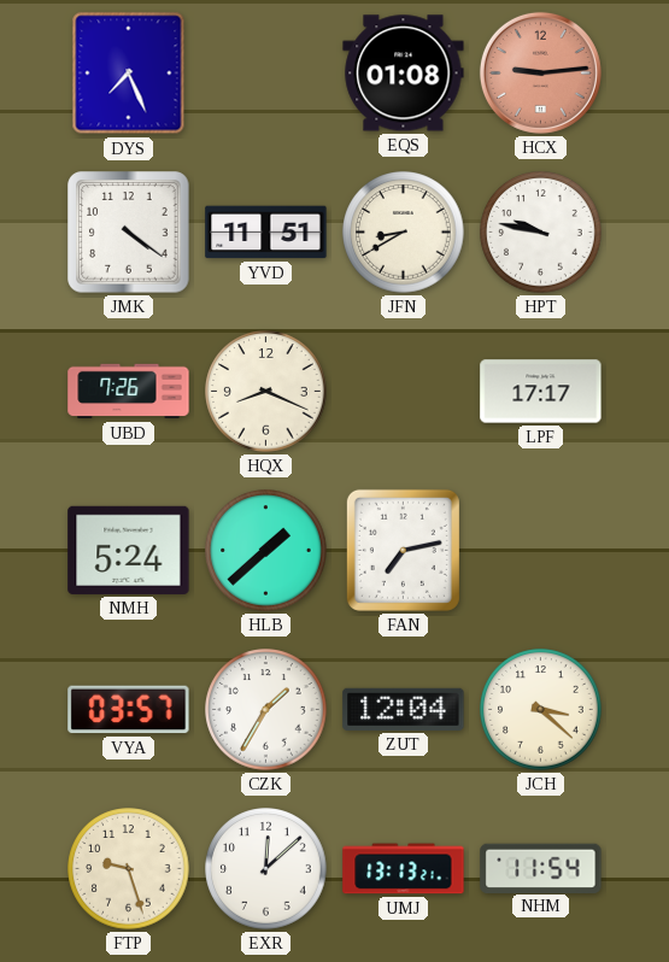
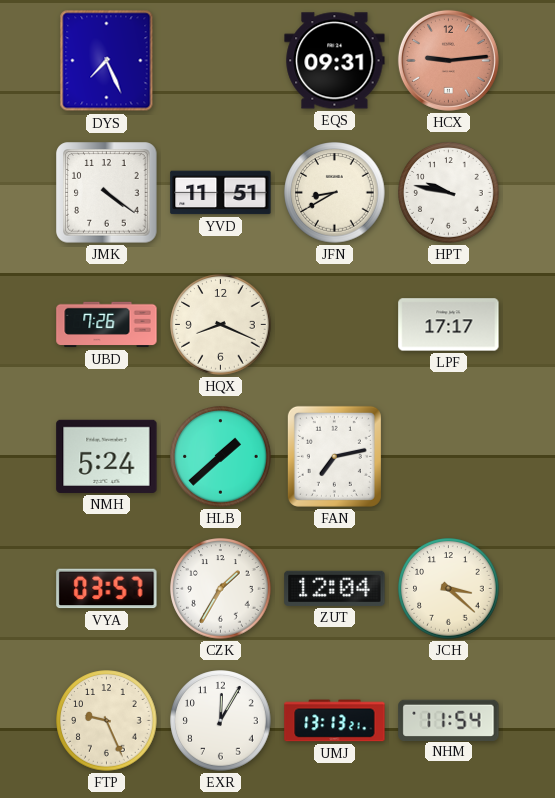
EQS: 01:08 -> 09:31 (335, 61)
FTP: 9:27 -> 9:26 (107, 721)
EXR: 12:08 -> 12:05 (221, 721)
